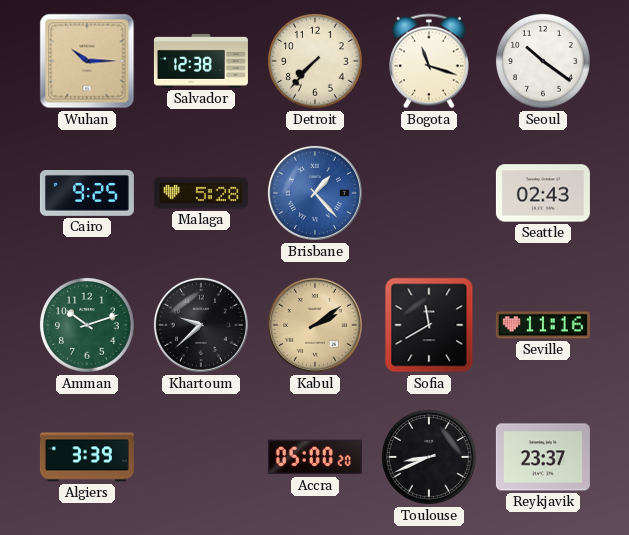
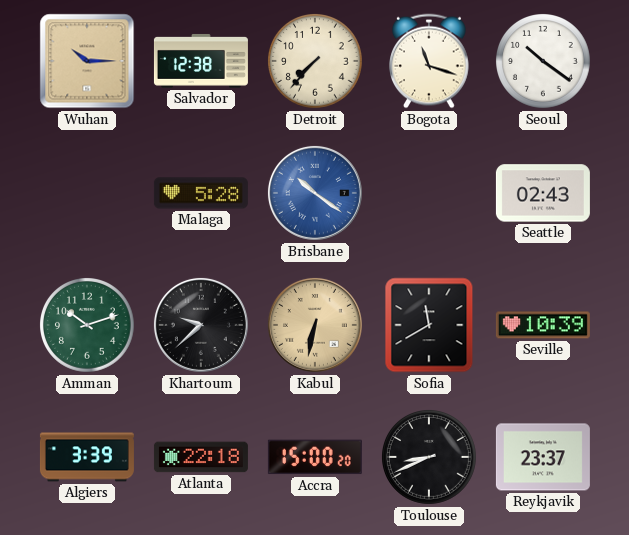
Cairo: 9:25 -> none (87, 194)
Brisbane: 1:23 -> 10:21 (315, 193)
Kabul: 2:09 -> 6:32 (315, 325)
Seville: 11:16 -> 10:39 (543, 325)
Atlanta: none -> 22:18 (201, 457)
Accra: 05:00 -> 15:00 (315, 457)
